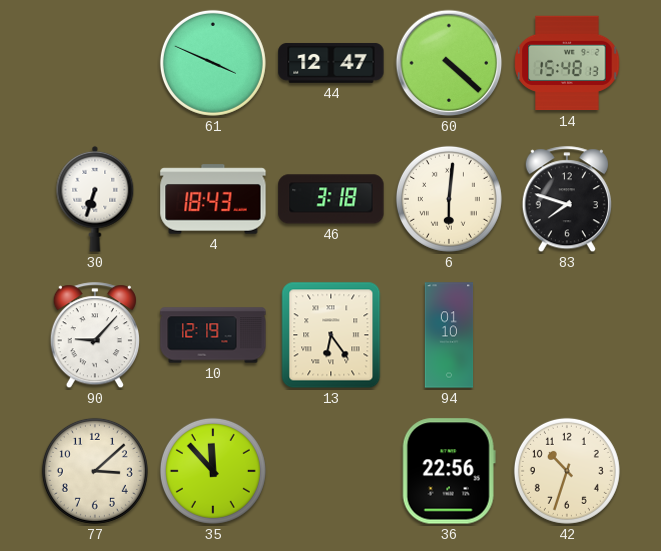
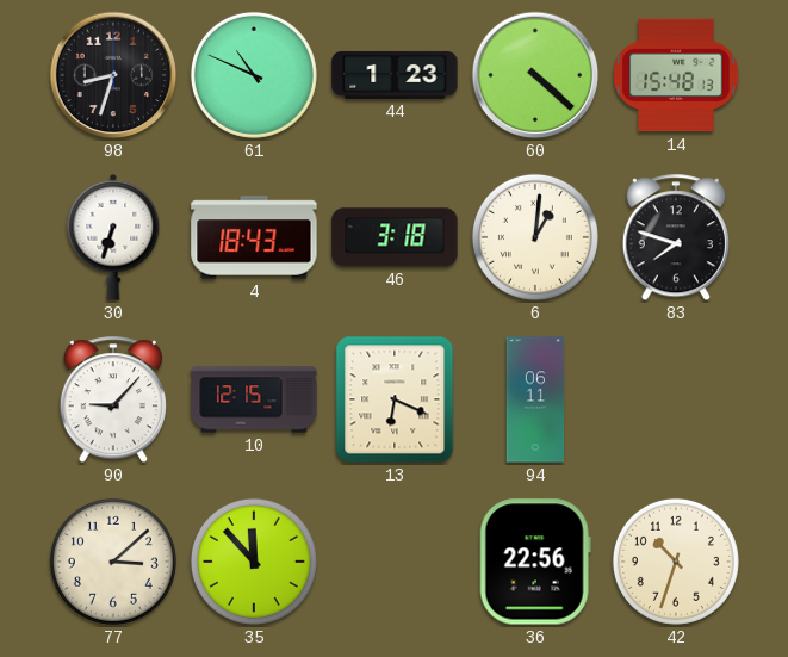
98: none -> 8:33 (113, 75)
61: 3:49 -> 10:49 (254, 75)
44: 12:47 -> 1:23 (395, 75)
6: 6:01 -> 1:01 (535, 237)
10: 12:19 -> 12:15 (254, 399)
13: 6:24 -> 6:19 (395, 399)
94: 01:10 -> 06:11 (535, 399)
